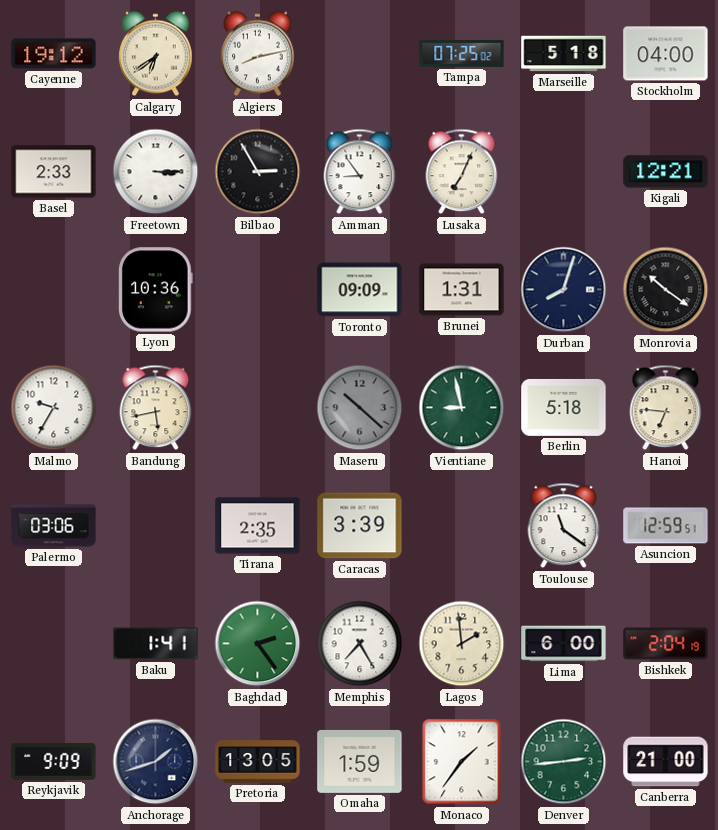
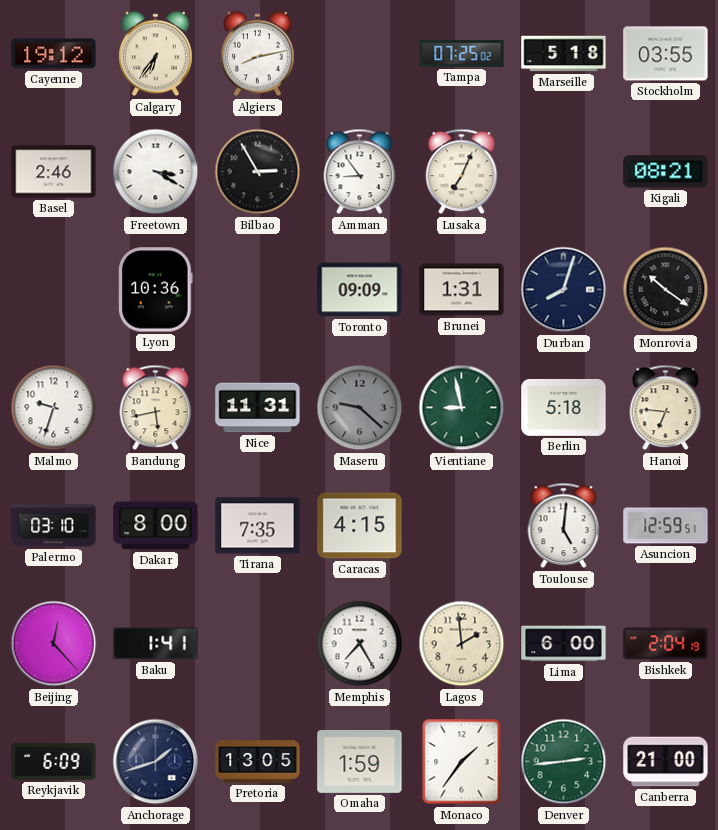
Calgary: 6:39 -> 6:36 (156, 54)
Stockholm: 04:00 -> 03:55 (666, 54)
Basel: 2:33 -> 2:46 (54, 172)
Freetown: 3:15 -> 3:20 (156, 172)
Kigali: 12:21 -> 08:21 (666, 172)
Malmo: 9:35 -> 9:33 (54, 408)
Nice: none -> 11:31 (258, 408)
Maseru: 10:22 -> 9:22 (360, 408)
Palermo: 03:06 -> 03:10 (54, 526)
Dakar: none -> 8:00 (156, 526)
Tirana: 2:35 -> 7:35 (258, 526)
Caracas: 3:39 -> 4:15 (360, 526)
Toulouse: 11:21 -> 5:01 (564, 526)
Beijing: none -> 12:23 (54, 644)
Baghdad: 2:24 -> none (258, 644)
Reykjavik: 9:09 -> 6:09 (54, 761)
